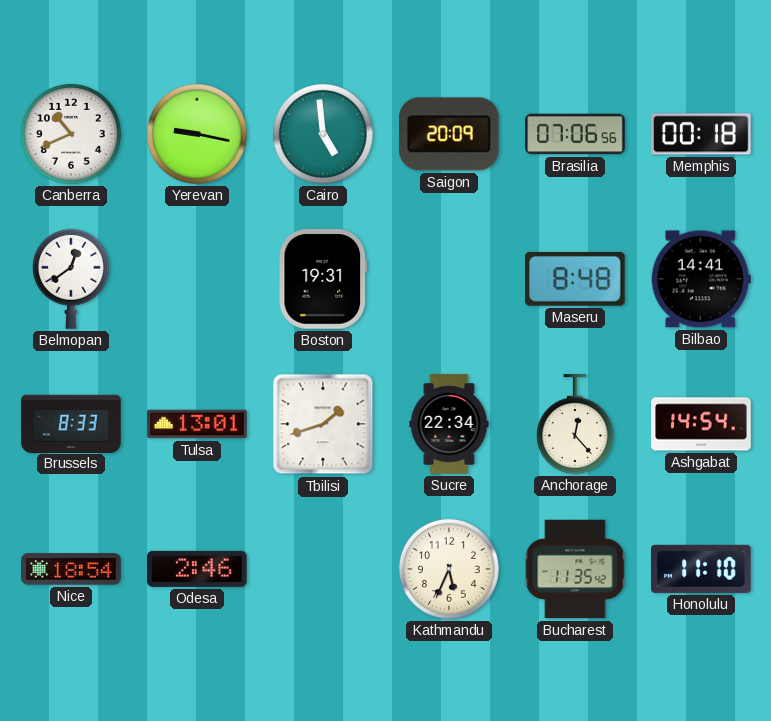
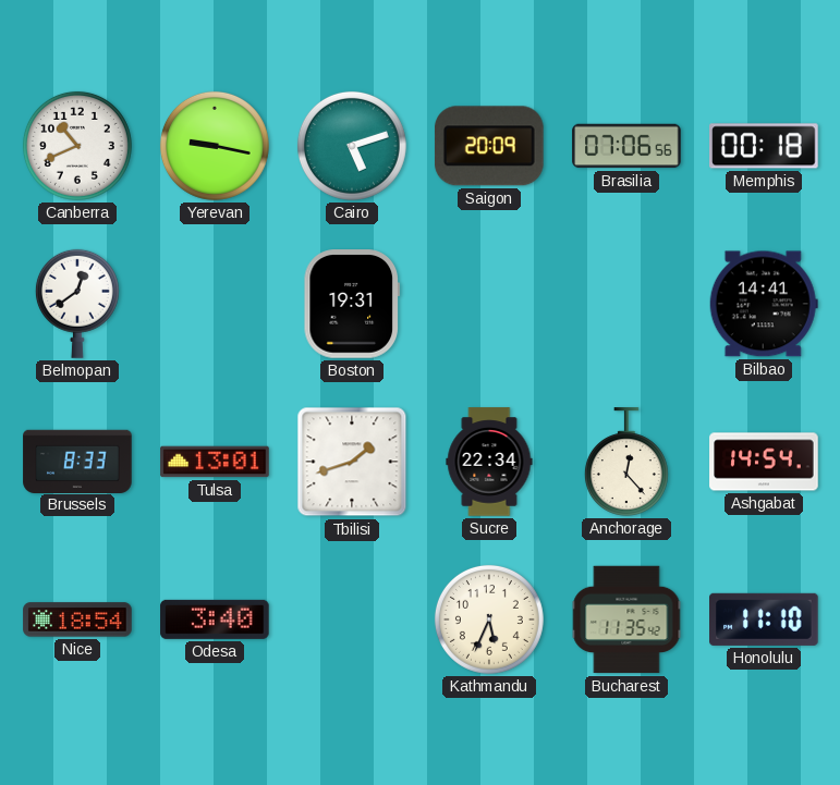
Cairo: 4:59 -> 5:12 (352, 146)
Maseru: 8:48 -> none (576, 279)
Odesa: 2:46 -> 3:40 (215, 620)
